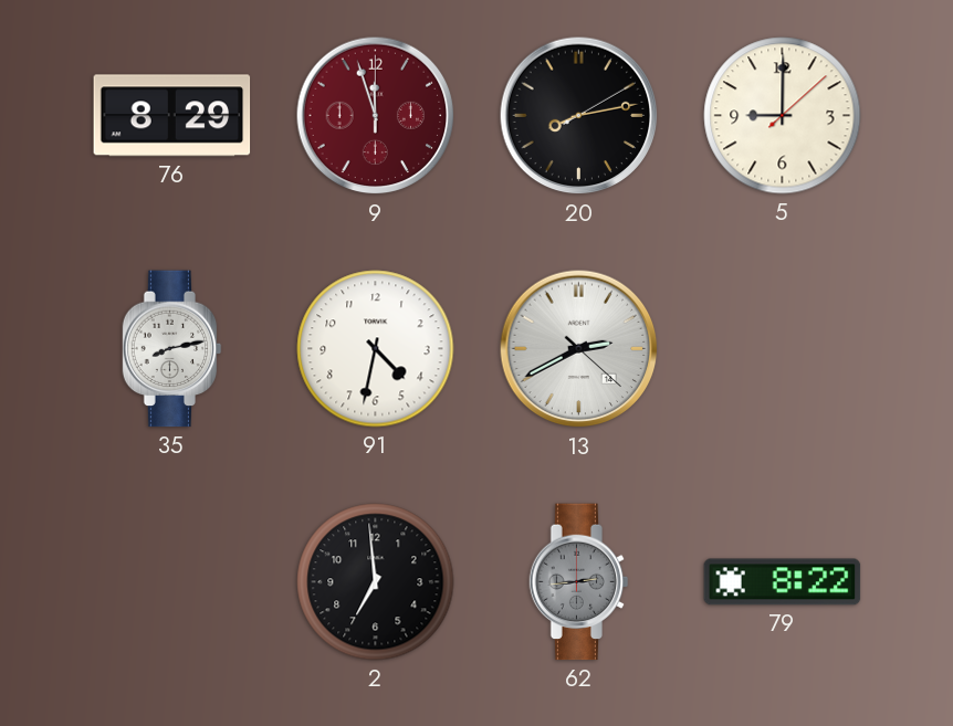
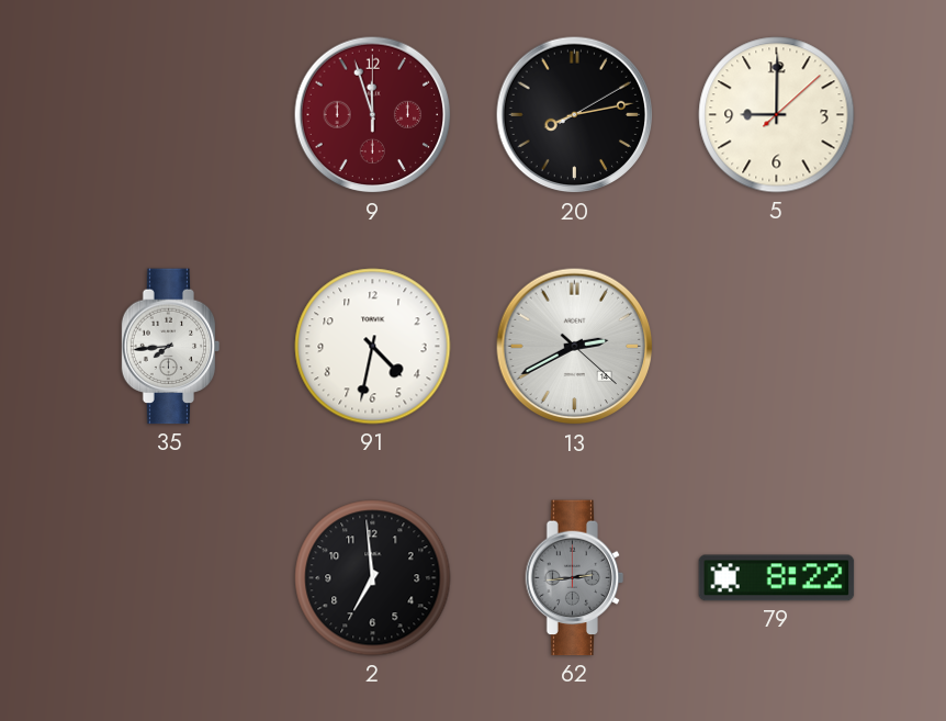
76: 8:29 -> none (172, 116)
35: 8:13 -> 7:44 (171, 347)
